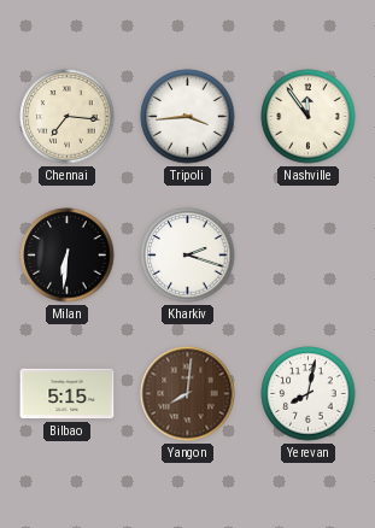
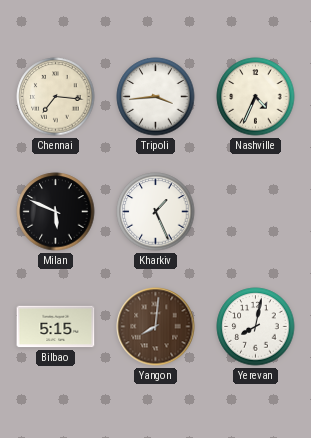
Nashville: 11:54 -> 4:34 (256, 97)
Milan: 6:31 -> 5:49 (56, 212)
Kharkiv: 2:18 -> 1:26 (156, 212)
